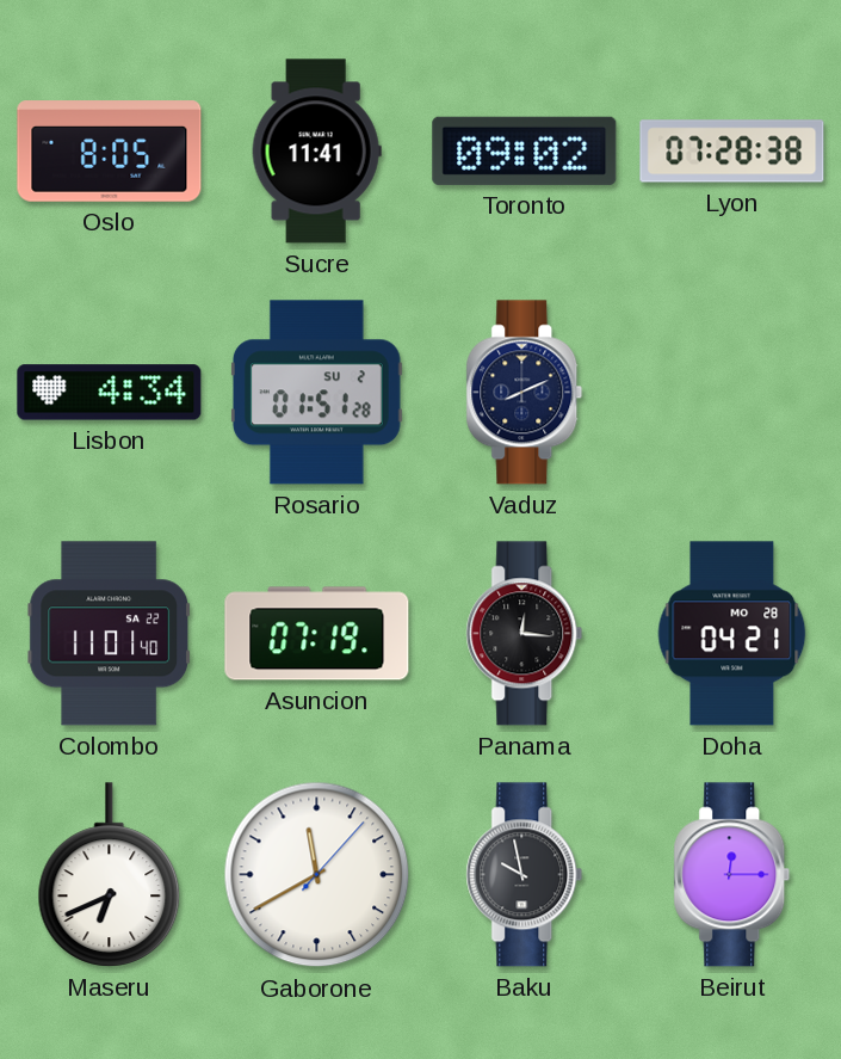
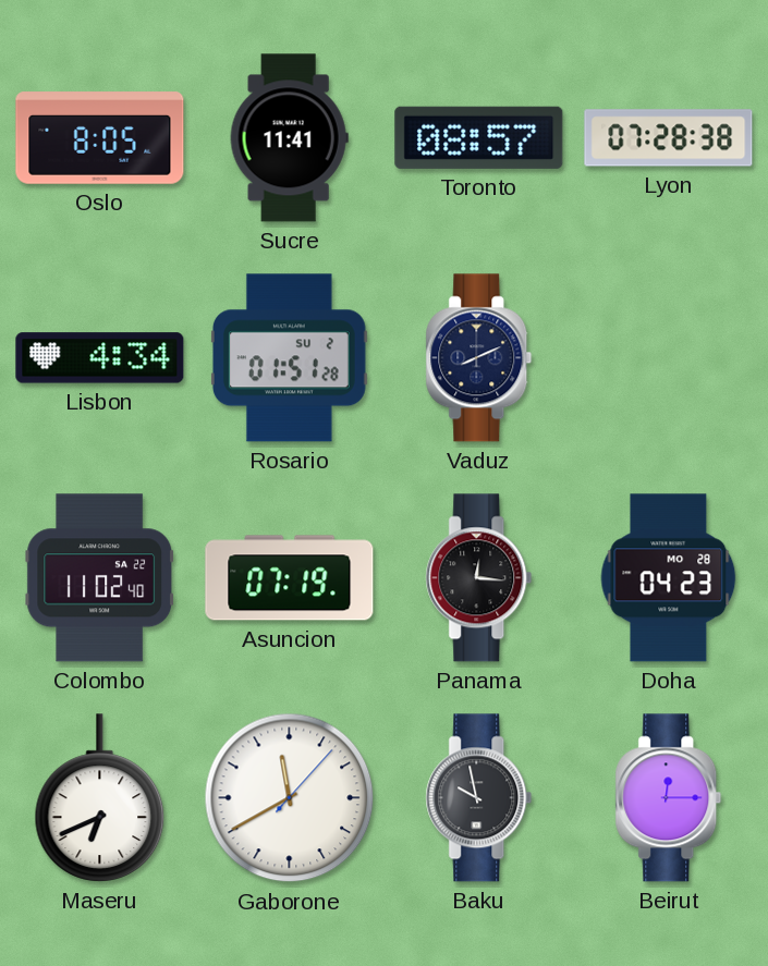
Toronto: 09:02 -> 08:57 (479, 137)
Colombo: 11:01 -> 11:02 (99, 578)
Doha: 04:21 -> 04:23 (669, 578)
